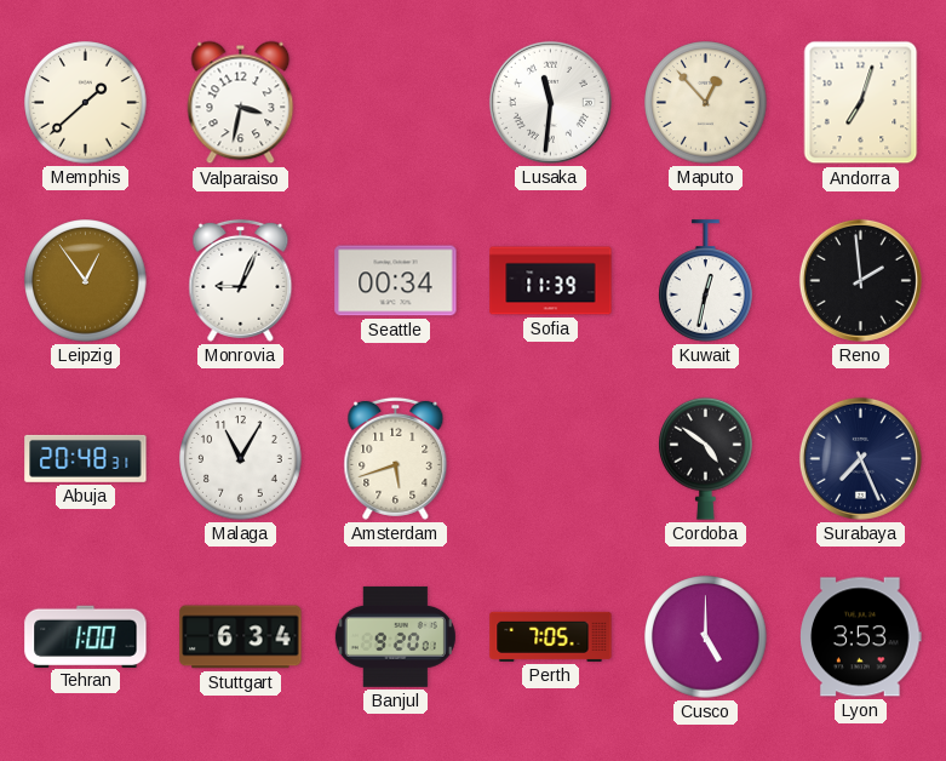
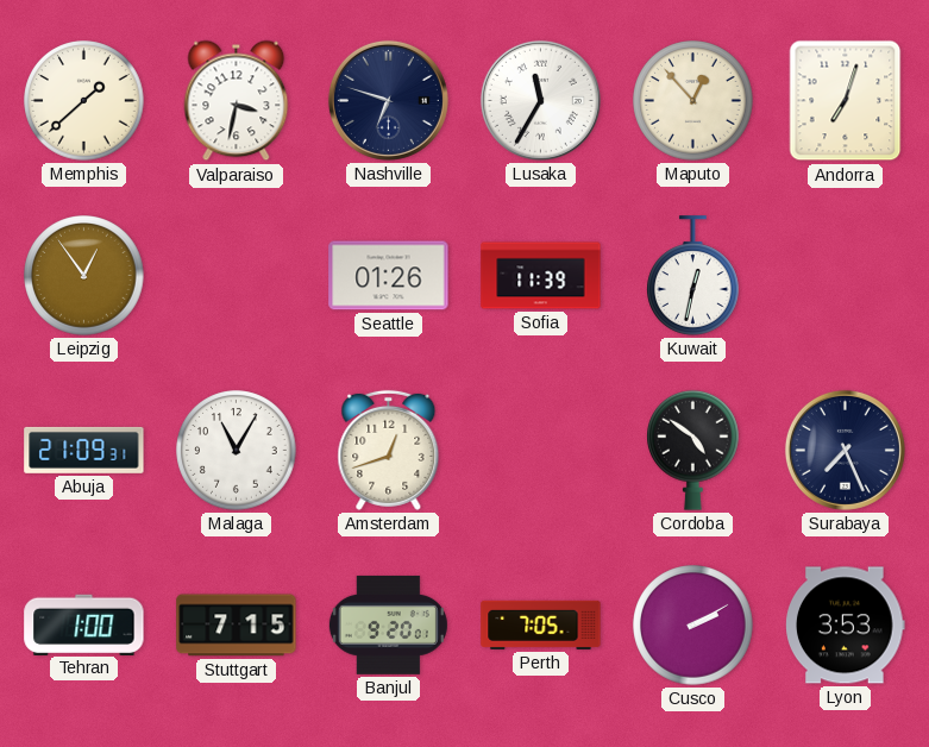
Nashville: none -> 6:48 (388, 100)
Lusaka: 11:31 -> 11:35 (540, 100)
Monrovia: 9:04 -> none (241, 280)
Seattle: 00:34 -> 01:26 (389, 276)
Reno: 1:59 -> none (860, 280)
Abuja: 20:48 -> 21:09 (84, 450)
Amsterdam: 5:42 -> 12:42 (389, 450)
Stuttgart: 6:34 -> 7:15 (237, 626)
Cusco: 5:00 -> 2:10 (693, 626)
